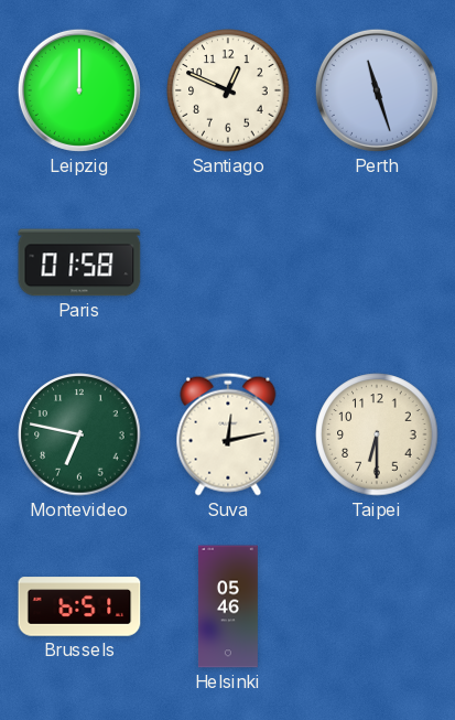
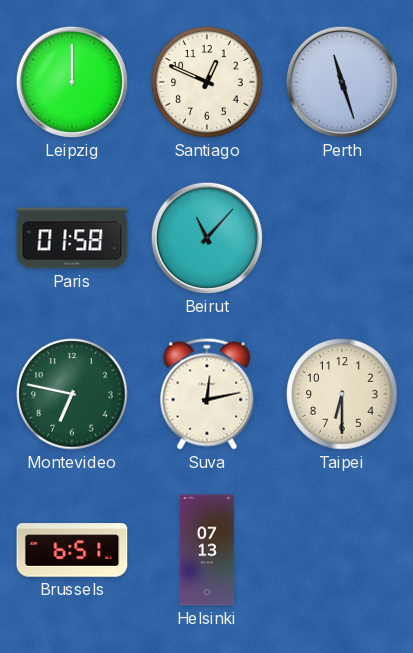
Beirut: none -> 11:07 (207, 238)
Helsinki: 05:46 -> 07:13 (207, 550)
